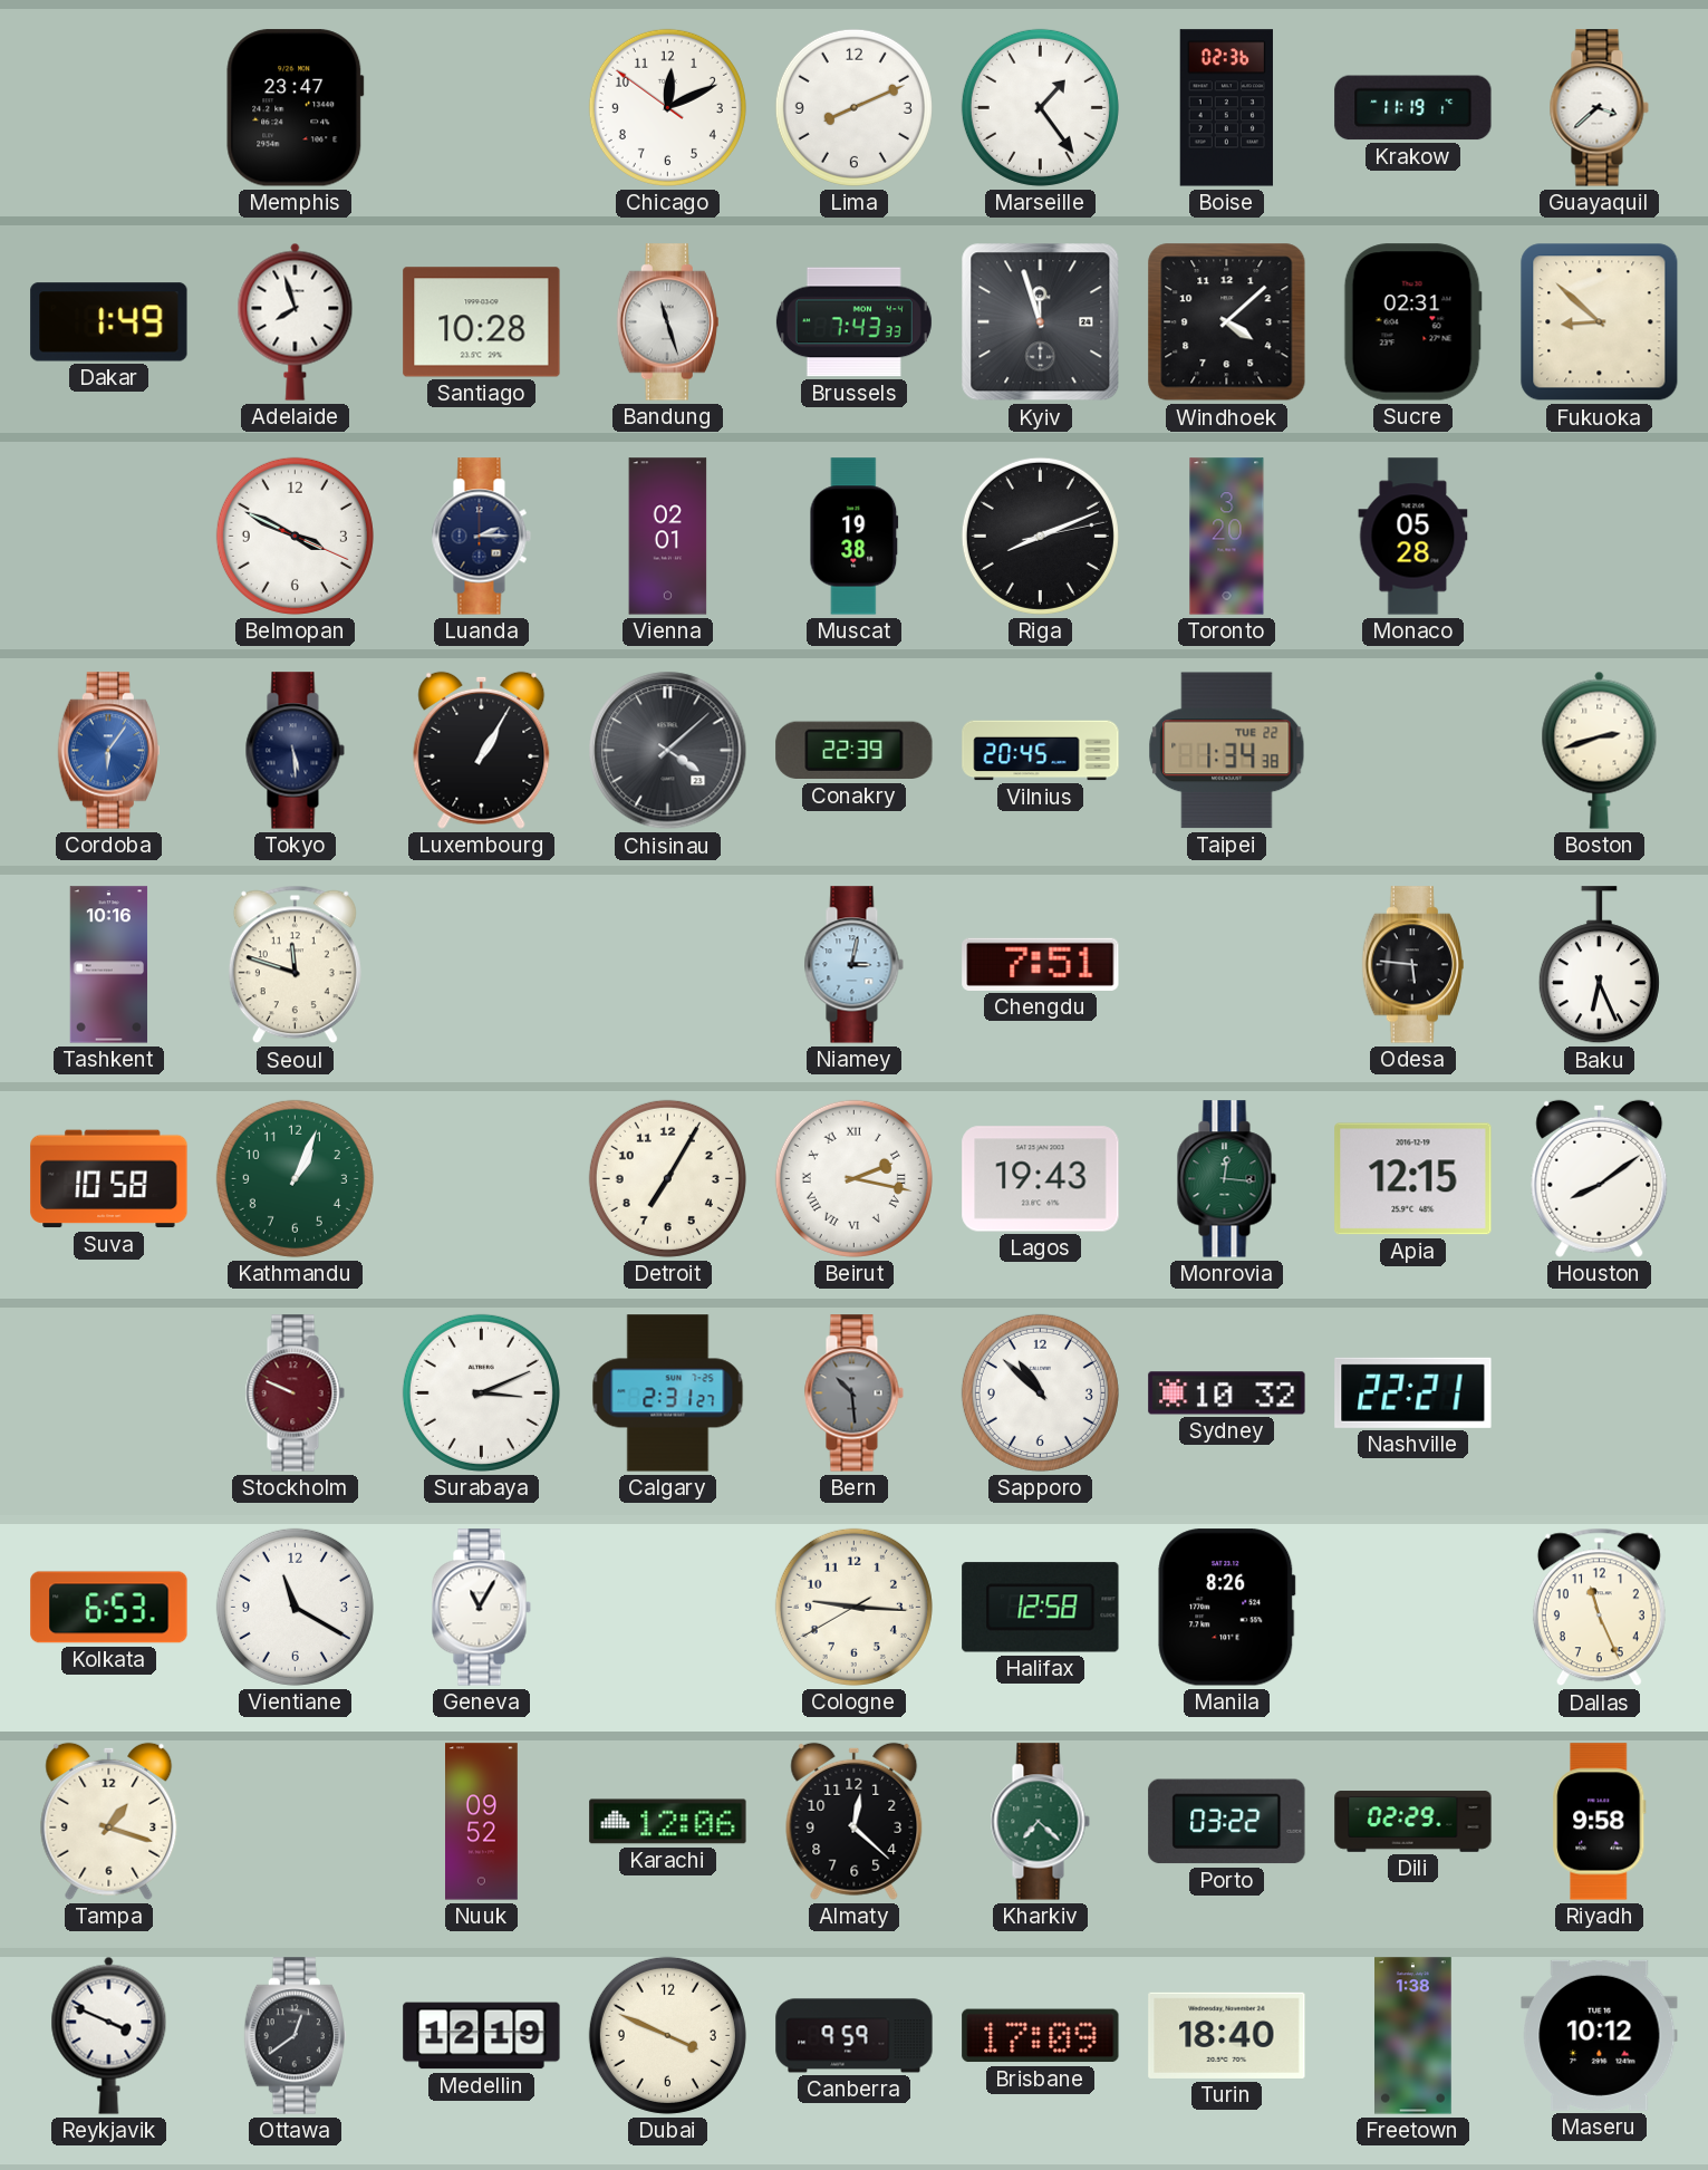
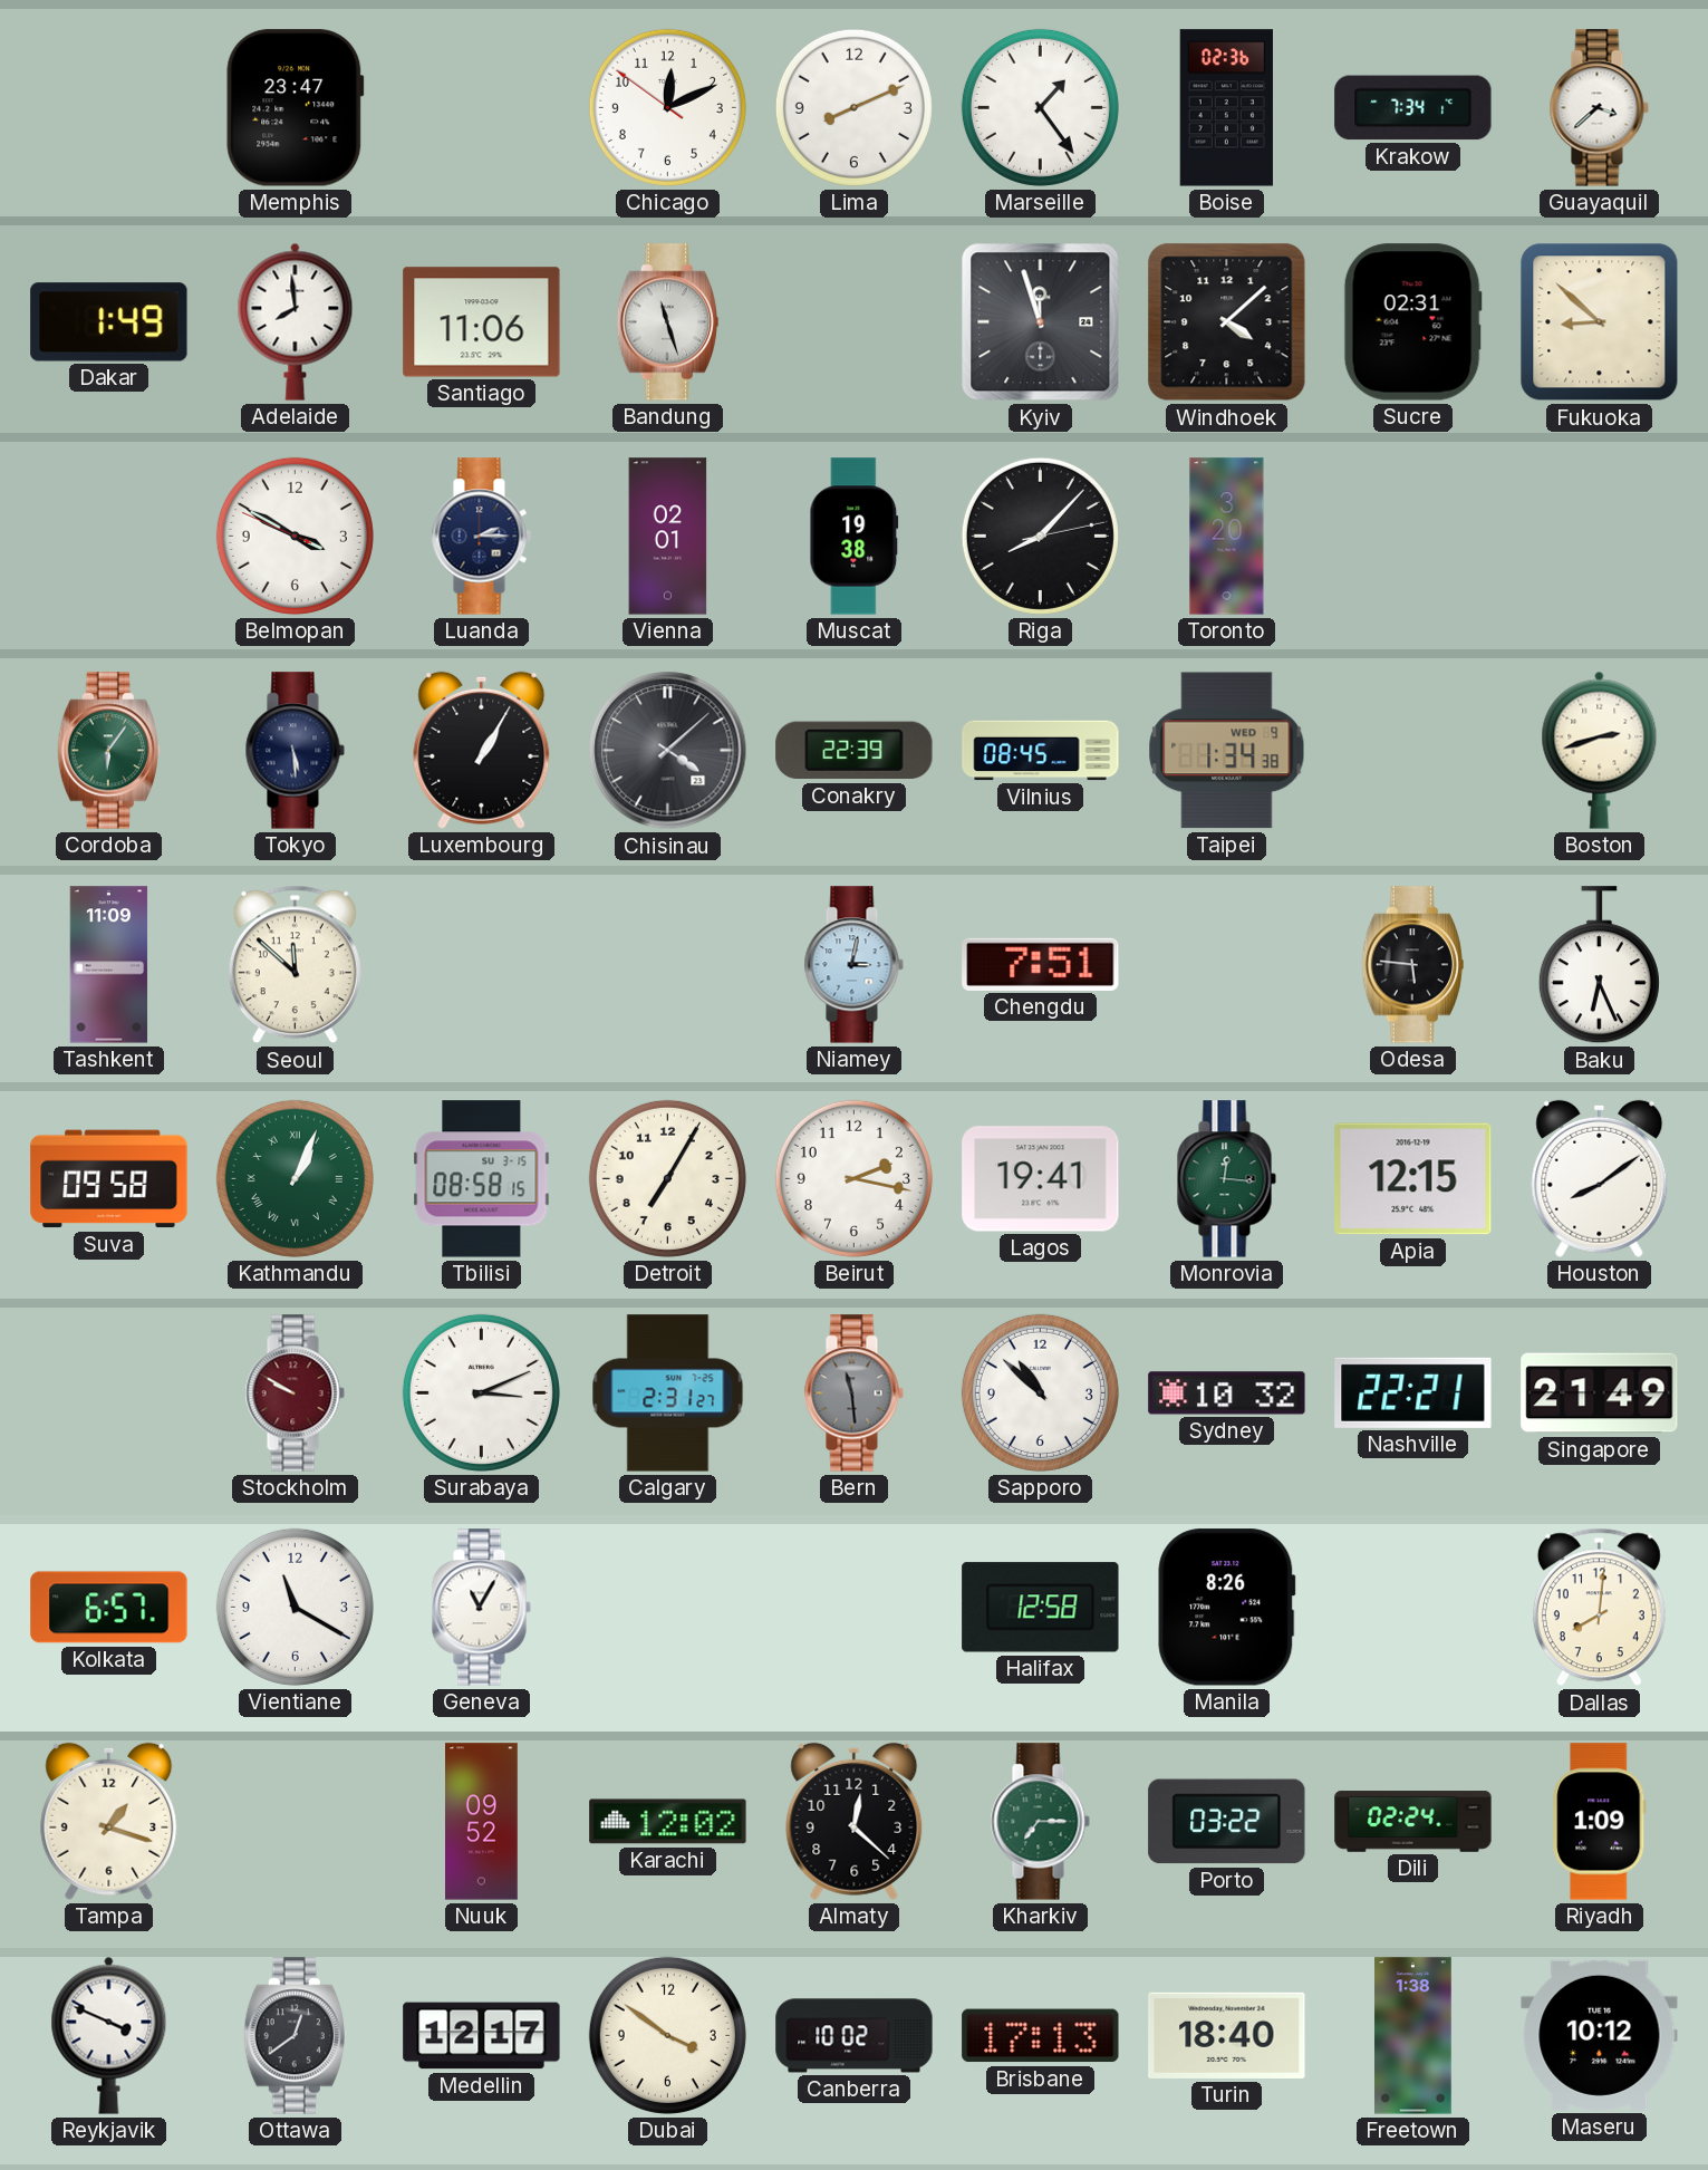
Krakow: 11:19 -> 7:34 (1413, 108)
Adelaide: 7:57 -> 7:59 (296, 321)
Santiago: 10:28 -> 11:06 (482, 322)
Brussels: 7:43 -> none (853, 322)
Belmopan: 3:49:19 -> 3:49:49 (295, 536)
Riga: 8:11 -> 8:07 (1040, 536)
Monaco: 05:28 -> none (1413, 537)
Cordoba dial: blue -> green (108, 751)
Vilnius: 20:45 -> 08:45 (1041, 751)
Taipei date: TUE 22 -> WED 9 (1227, 751)
Tashkent: 10:16 -> 11:09 (109, 965)
Seoul: 11:48 -> 11:52 (295, 965)
Suva: 10:58 -> 09:58 (109, 1179)
Kathmandu numerals: Arabic -> Roman (295, 1178)
Tbilisi: none -> 08:58 (482, 1179)
Beirut numerals: Roman -> Arabic (853, 1178)
Lagos: 19:43 -> 19:41 (1041, 1179)
Stockholm: 9:49 -> 9:50 (295, 1393)
Bern: 10:29 -> 11:29 (853, 1393)
Singapore: none -> 21:49 (1600, 1393)
Kolkata: 6:53 -> 6:57 (109, 1608)
Cologne: 9:15 -> none (853, 1607)
Dallas: 11:26 -> 8:01 (1599, 1608)
Karachi: 12:06 -> 12:02 (668, 1822)
Kharkiv: 7:22 -> 7:15 (1040, 1822)
Dili: 02:29 -> 02:24 (1413, 1822)
Riyadh: 9:58 -> 1:09 (1600, 1822)
Medellin: 12:19 -> 12:17 (482, 2036)
Dubai: 3:49 -> 3:51 (667, 2035)
Canberra: 9:59 -> 10:02 (855, 2036)
Brisbane: 17:09 -> 17:13 (1041, 2036)
